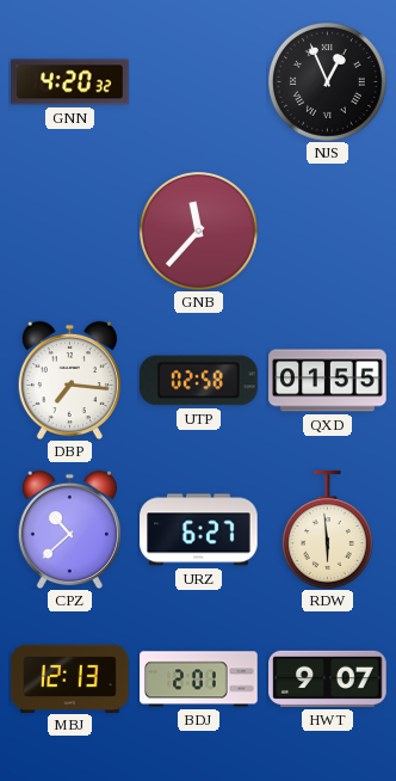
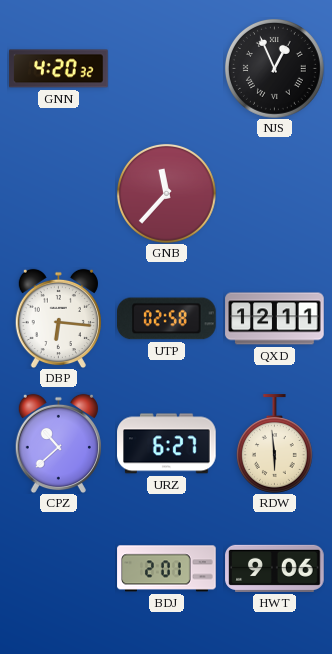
DBP: 7:16 -> 6:16 (58, 318)
QXD: 01:55 -> 12:11 (275, 319)
MBJ: 12:13 -> none (70, 678)
HWT: 9:07 -> 9:06 (275, 568)
